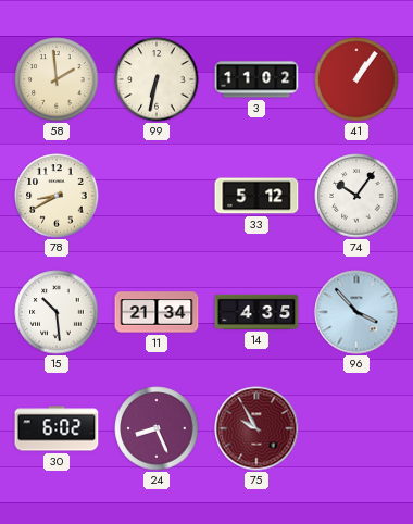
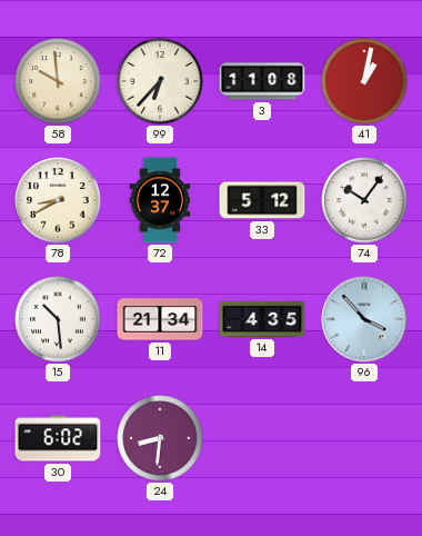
58: 1:59 -> 9:59 (58, 81)
99: 6:32 -> 6:37 (160, 81)
3: 11:02 -> 11:08 (262, 81)
41: 1:06 -> 1:02 (364, 81)
72: none -> 12:37 (160, 200)
24: 8:26 -> 8:31 (160, 438)
75: 9:55 -> none (256, 428)
